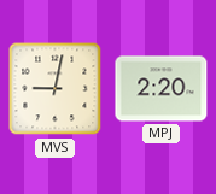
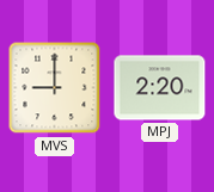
MVS: 9:02 -> 9:00 (55, 88)
